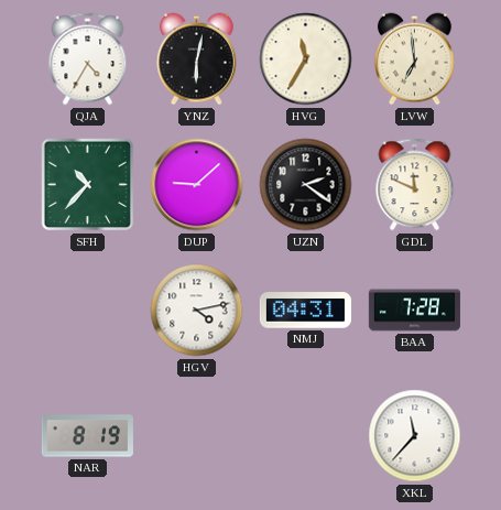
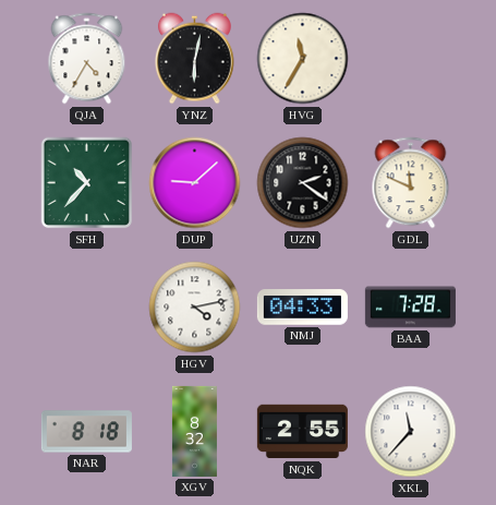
LVW: 6:59 -> none (414, 59)
NMJ: 04:31 -> 04:33 (302, 308)
NAR: 8:19 -> 8:18 (86, 432)
XGV: none -> 8:32 (194, 431)
NQK: none -> 2:55 (302, 432)
